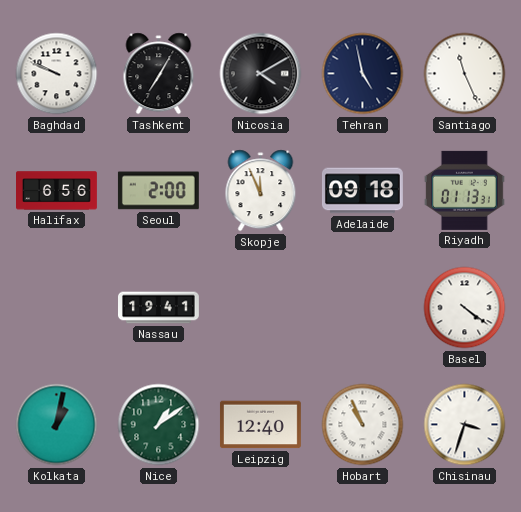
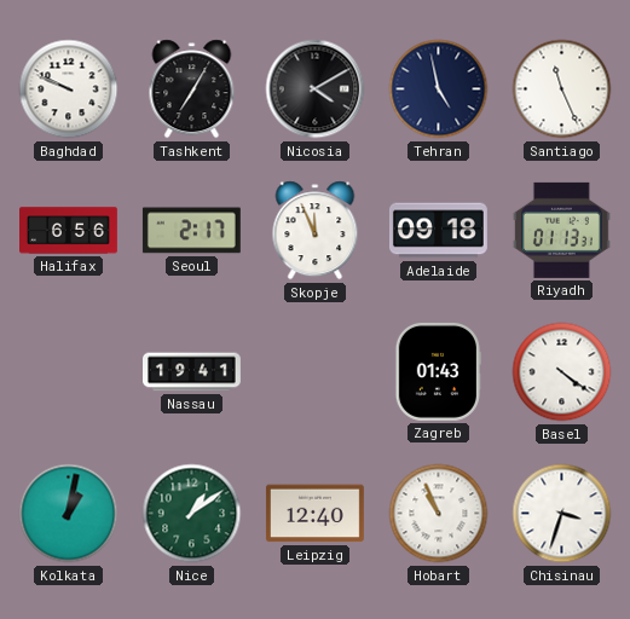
Seoul: 2:00 -> 2:17 (191, 231)
Zagreb: none -> 01:43 (438, 371)
